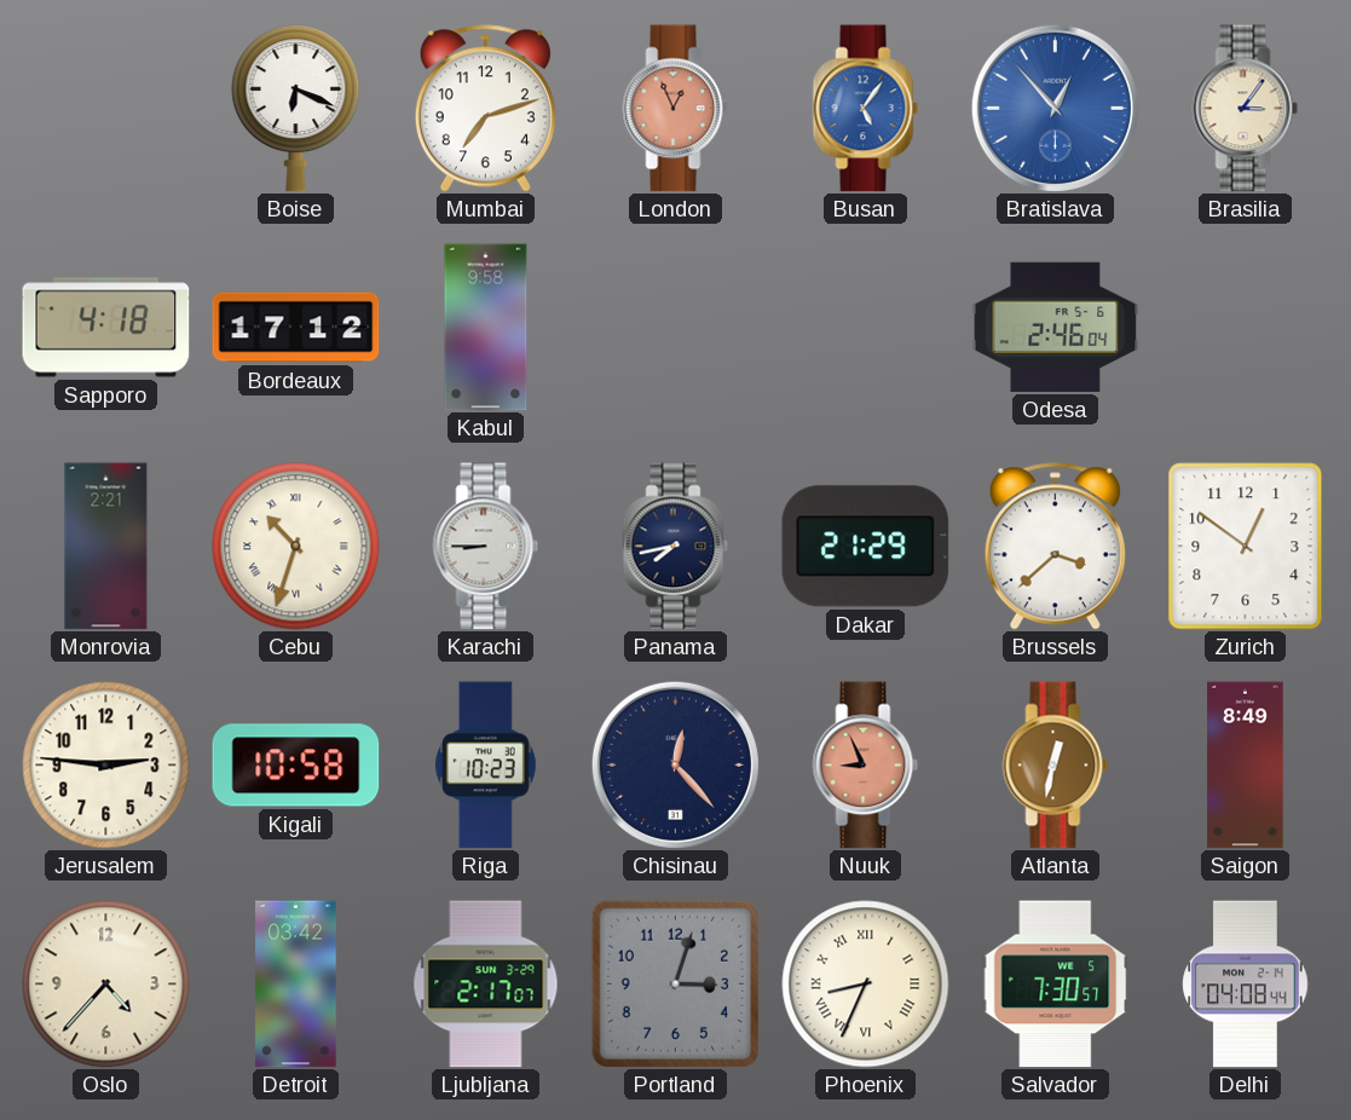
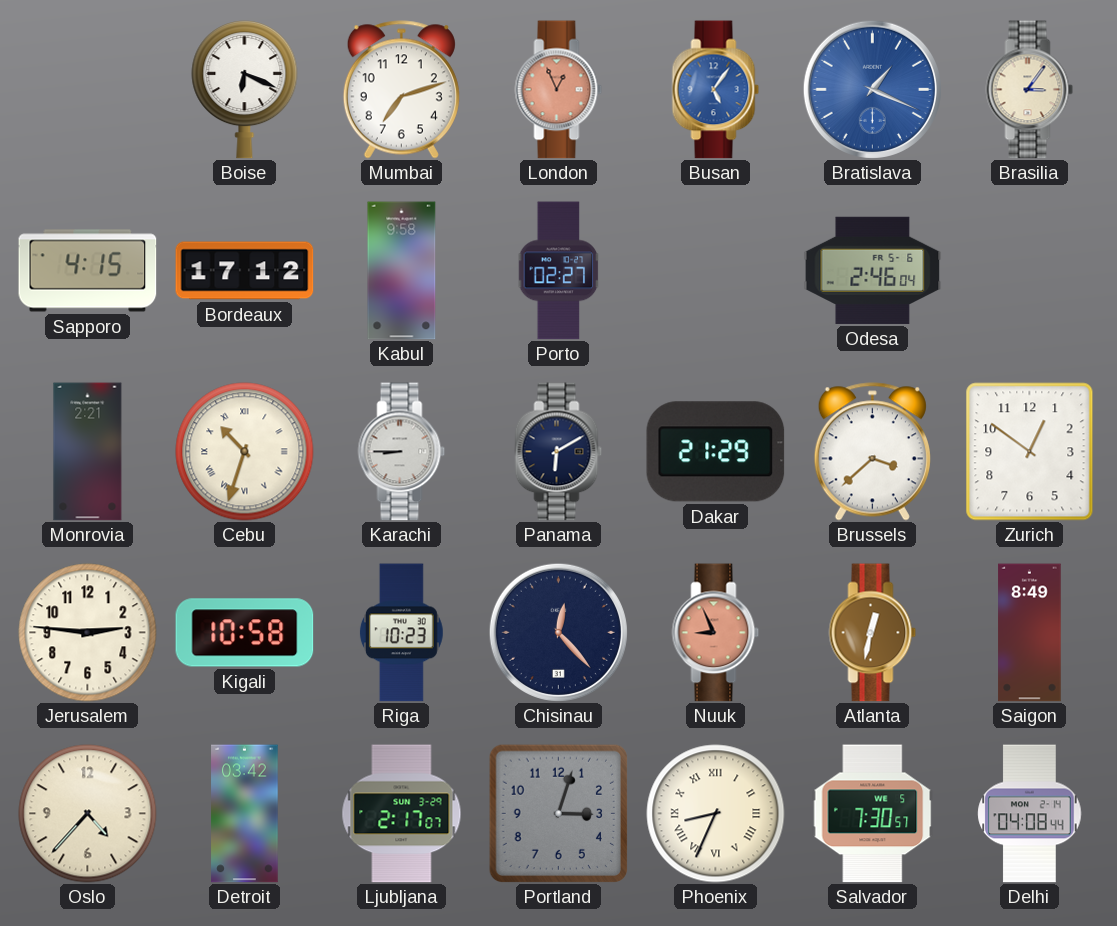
Bratislava: 12:53 -> 1:19 (872, 89)
Sapporo: 4:18 -> 4:15 (88, 271)
Porto: none -> 02:27 (559, 271)
Panama: 7:43 -> 6:10 (559, 452)
